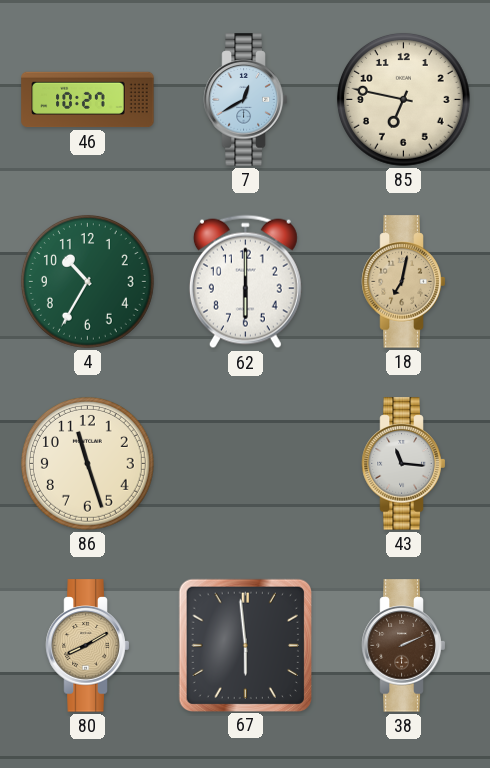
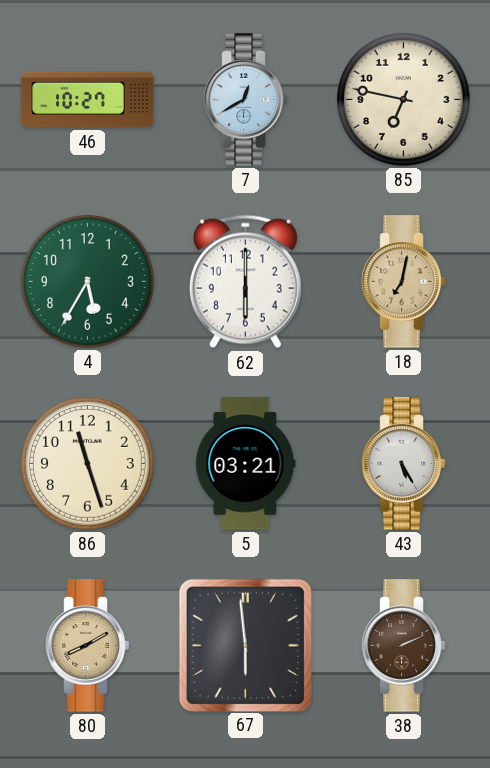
4: 10:35 -> 5:35 (87, 281)
5: none -> 03:21 (246, 464)
43: 11:16 -> 5:25 (404, 464)
